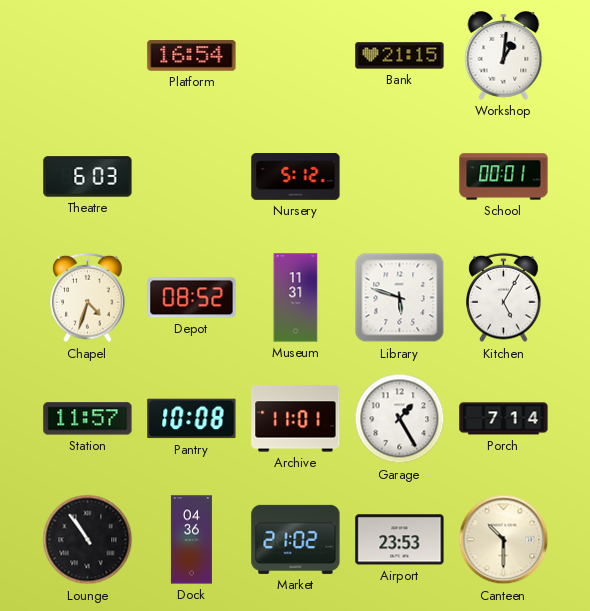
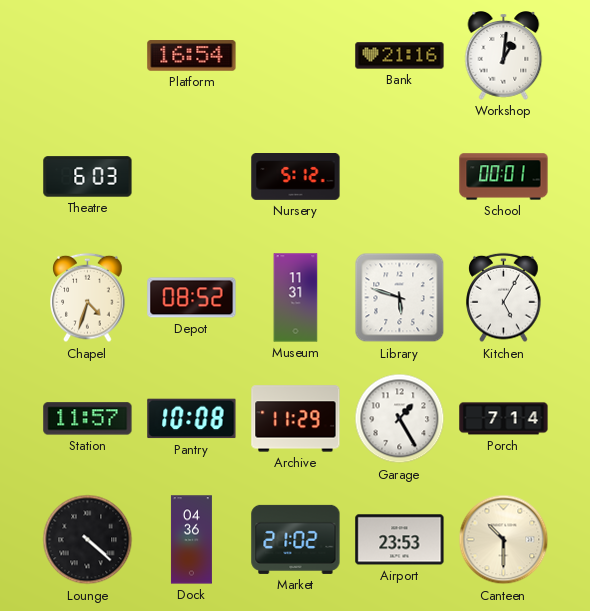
Bank: 21:15 -> 21:16 (400, 56)
Archive: 11:01 -> 11:29 (296, 419)
Lounge: 10:54 -> 4:22 (88, 540)
